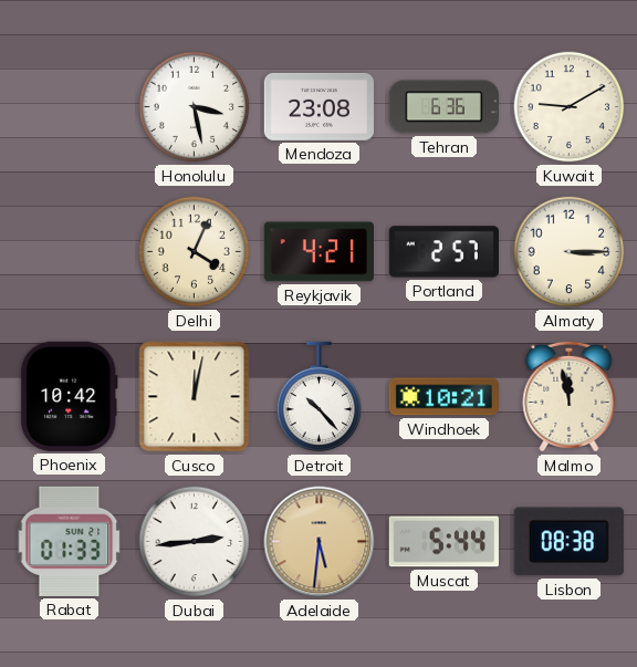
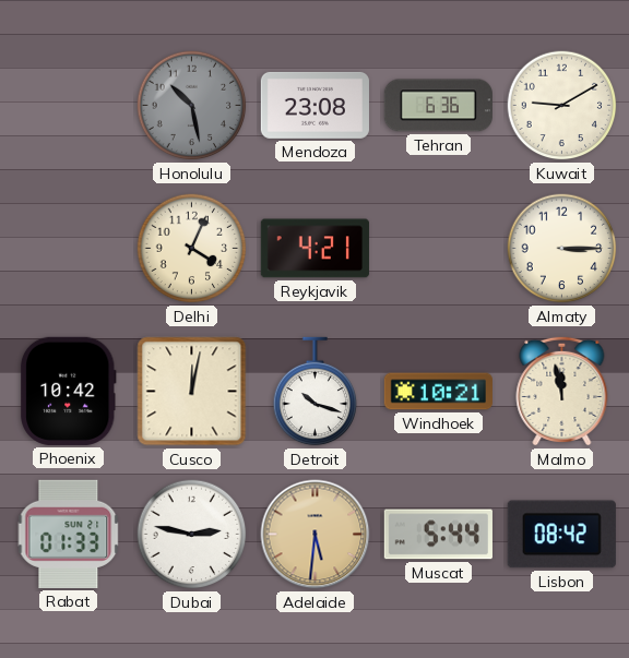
Honolulu: 3:28 -> 10:28 (192, 106)
Honolulu dial: white -> grey (192, 106)
Portland: 2:57 -> none (443, 252)
Detroit: 10:23 -> 10:18 (316, 392)
Dubai: 2:44 -> 2:47 (192, 535)
Lisbon: 08:38 -> 08:42 (561, 535)
